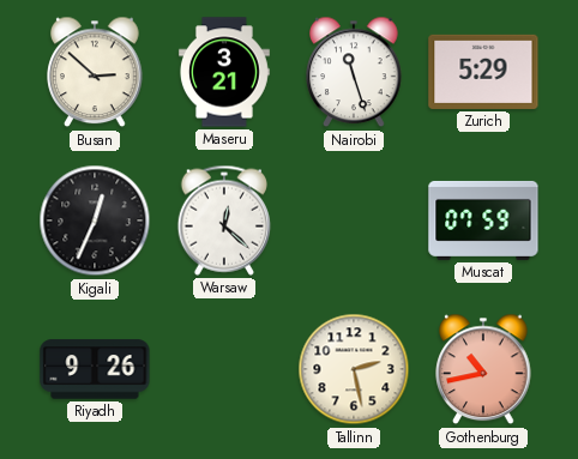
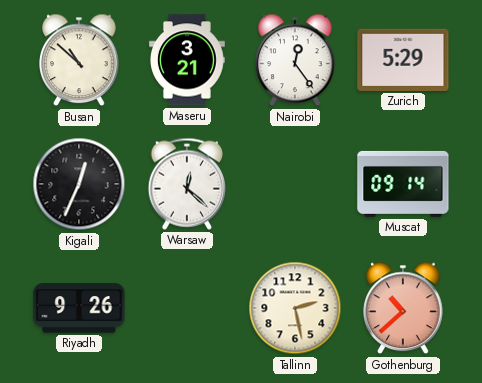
Busan: 2:52 -> 10:52 (79, 60)
Nairobi: 11:27 -> 12:24 (295, 60)
Muscat: 07:59 -> 09:14 (403, 184)
Gothenburg: 10:43 -> 10:38 (403, 308)
